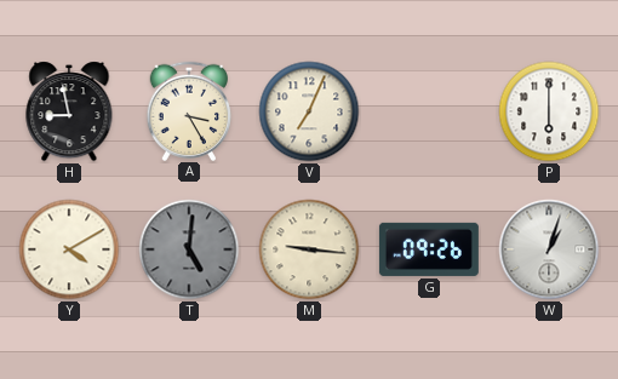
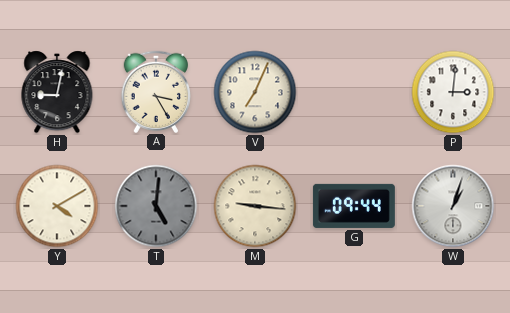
H: 8:58 -> 9:02 (57, 92)
P: 6:00 -> 3:01 (453, 92)
G: 09:26 -> 09:44 (354, 206)
